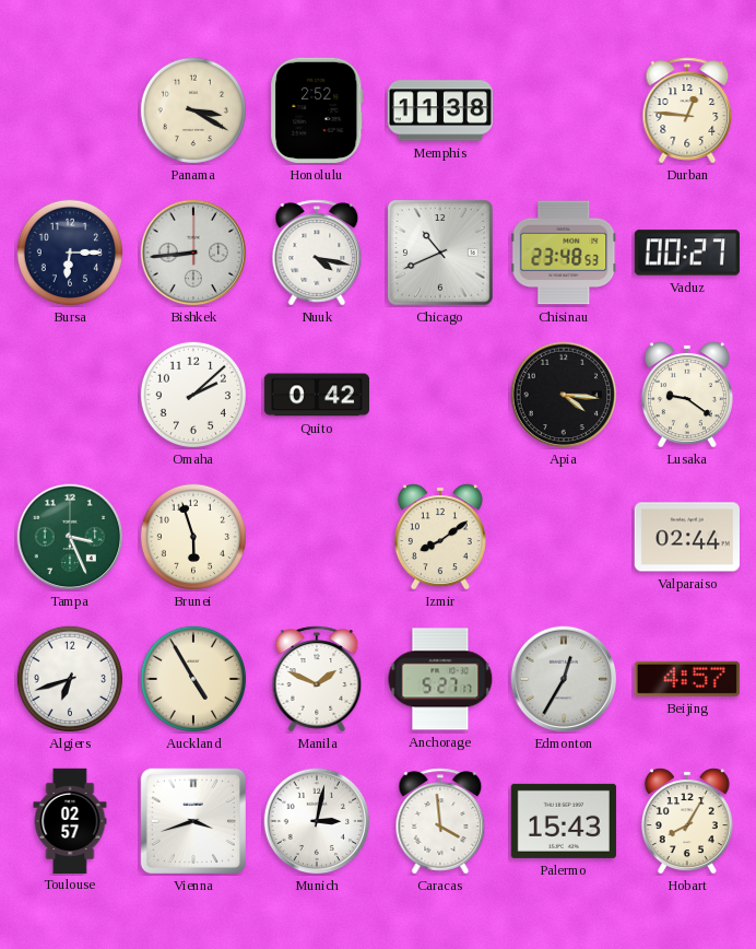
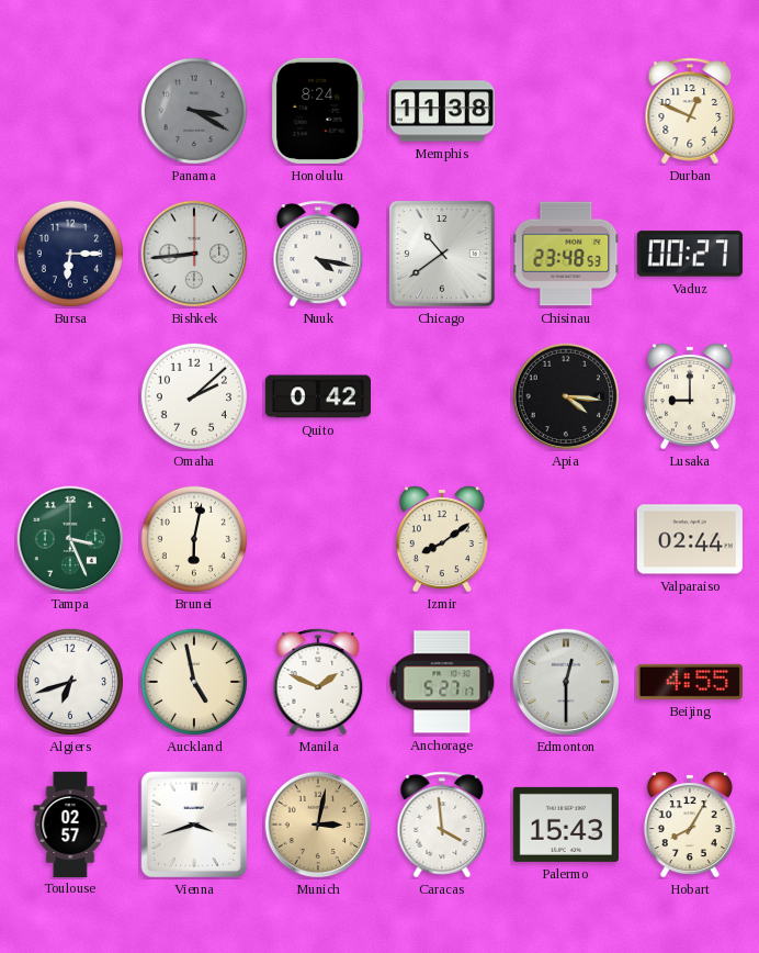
Panama dial: cream -> grey (193, 110)
Honolulu: 2:52 -> 8:24 (318, 111)
Durban: 12:46 -> 12:49 (690, 111)
Chicago: 10:41 -> 10:39 (443, 255)
Lusaka: 9:21 -> 9:00 (690, 396)
Brunei: 5:57 -> 6:02 (193, 538)
Auckland: 4:55 -> 4:58 (193, 681)
Edmonton: 12:35 -> 12:30 (566, 682)
Beijing: 4:57 -> 4:55 (690, 682)
Munich dial: white -> champagne (318, 825)
